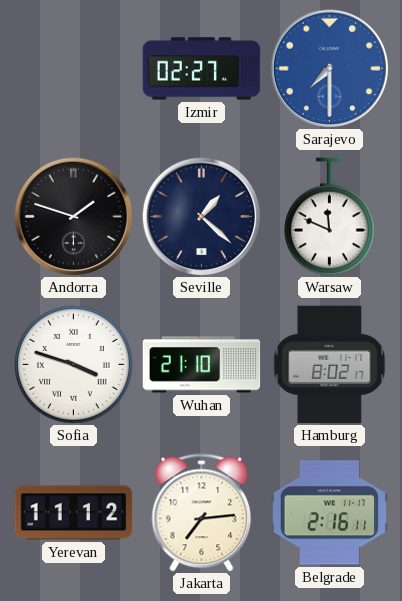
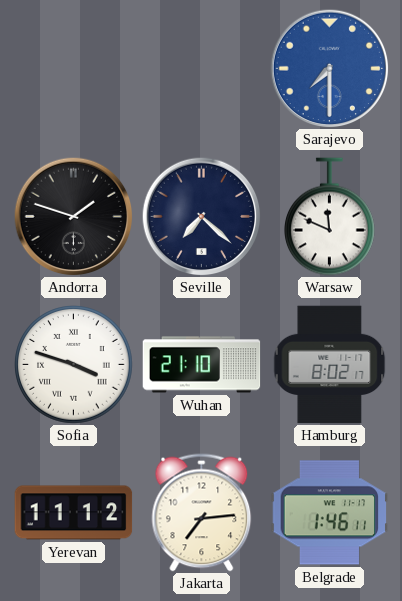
Izmir: 02:27 -> none (202, 69)
Seville: 1:22 -> 7:22 (201, 216)
Belgrade: 2:16 -> 1:46 (330, 513)
